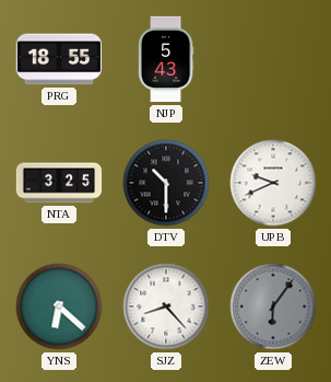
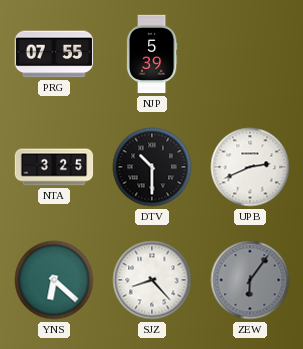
PRG: 18:55 -> 07:55 (54, 54)
NJP: 5:43 -> 5:39 (152, 54)
UPB: 9:41 -> 2:41 (250, 167)
